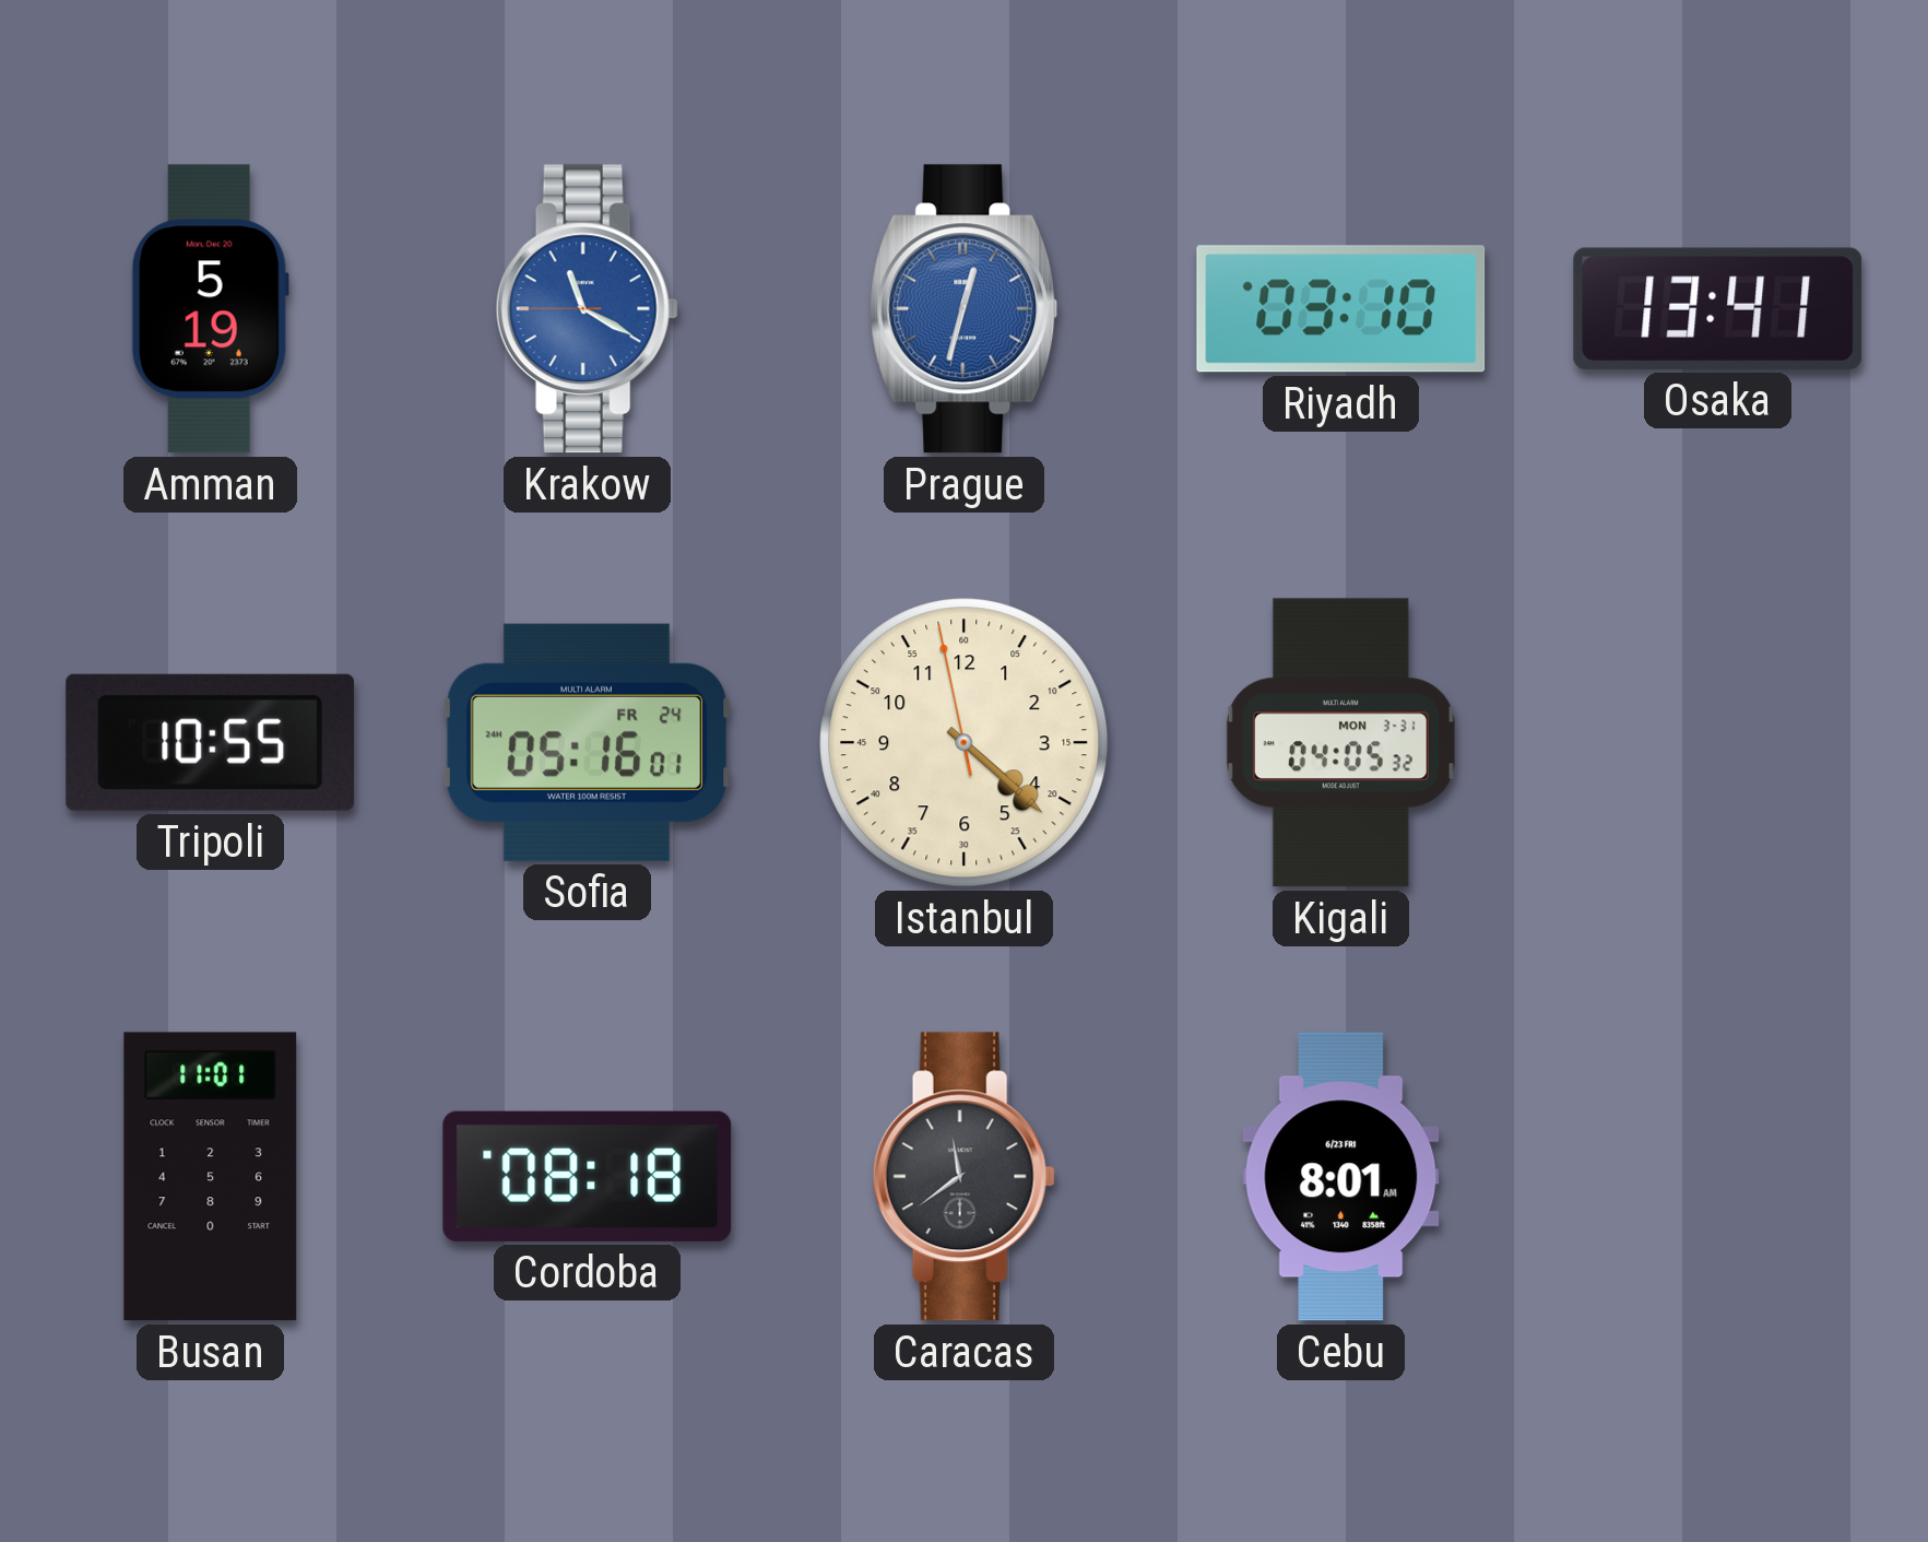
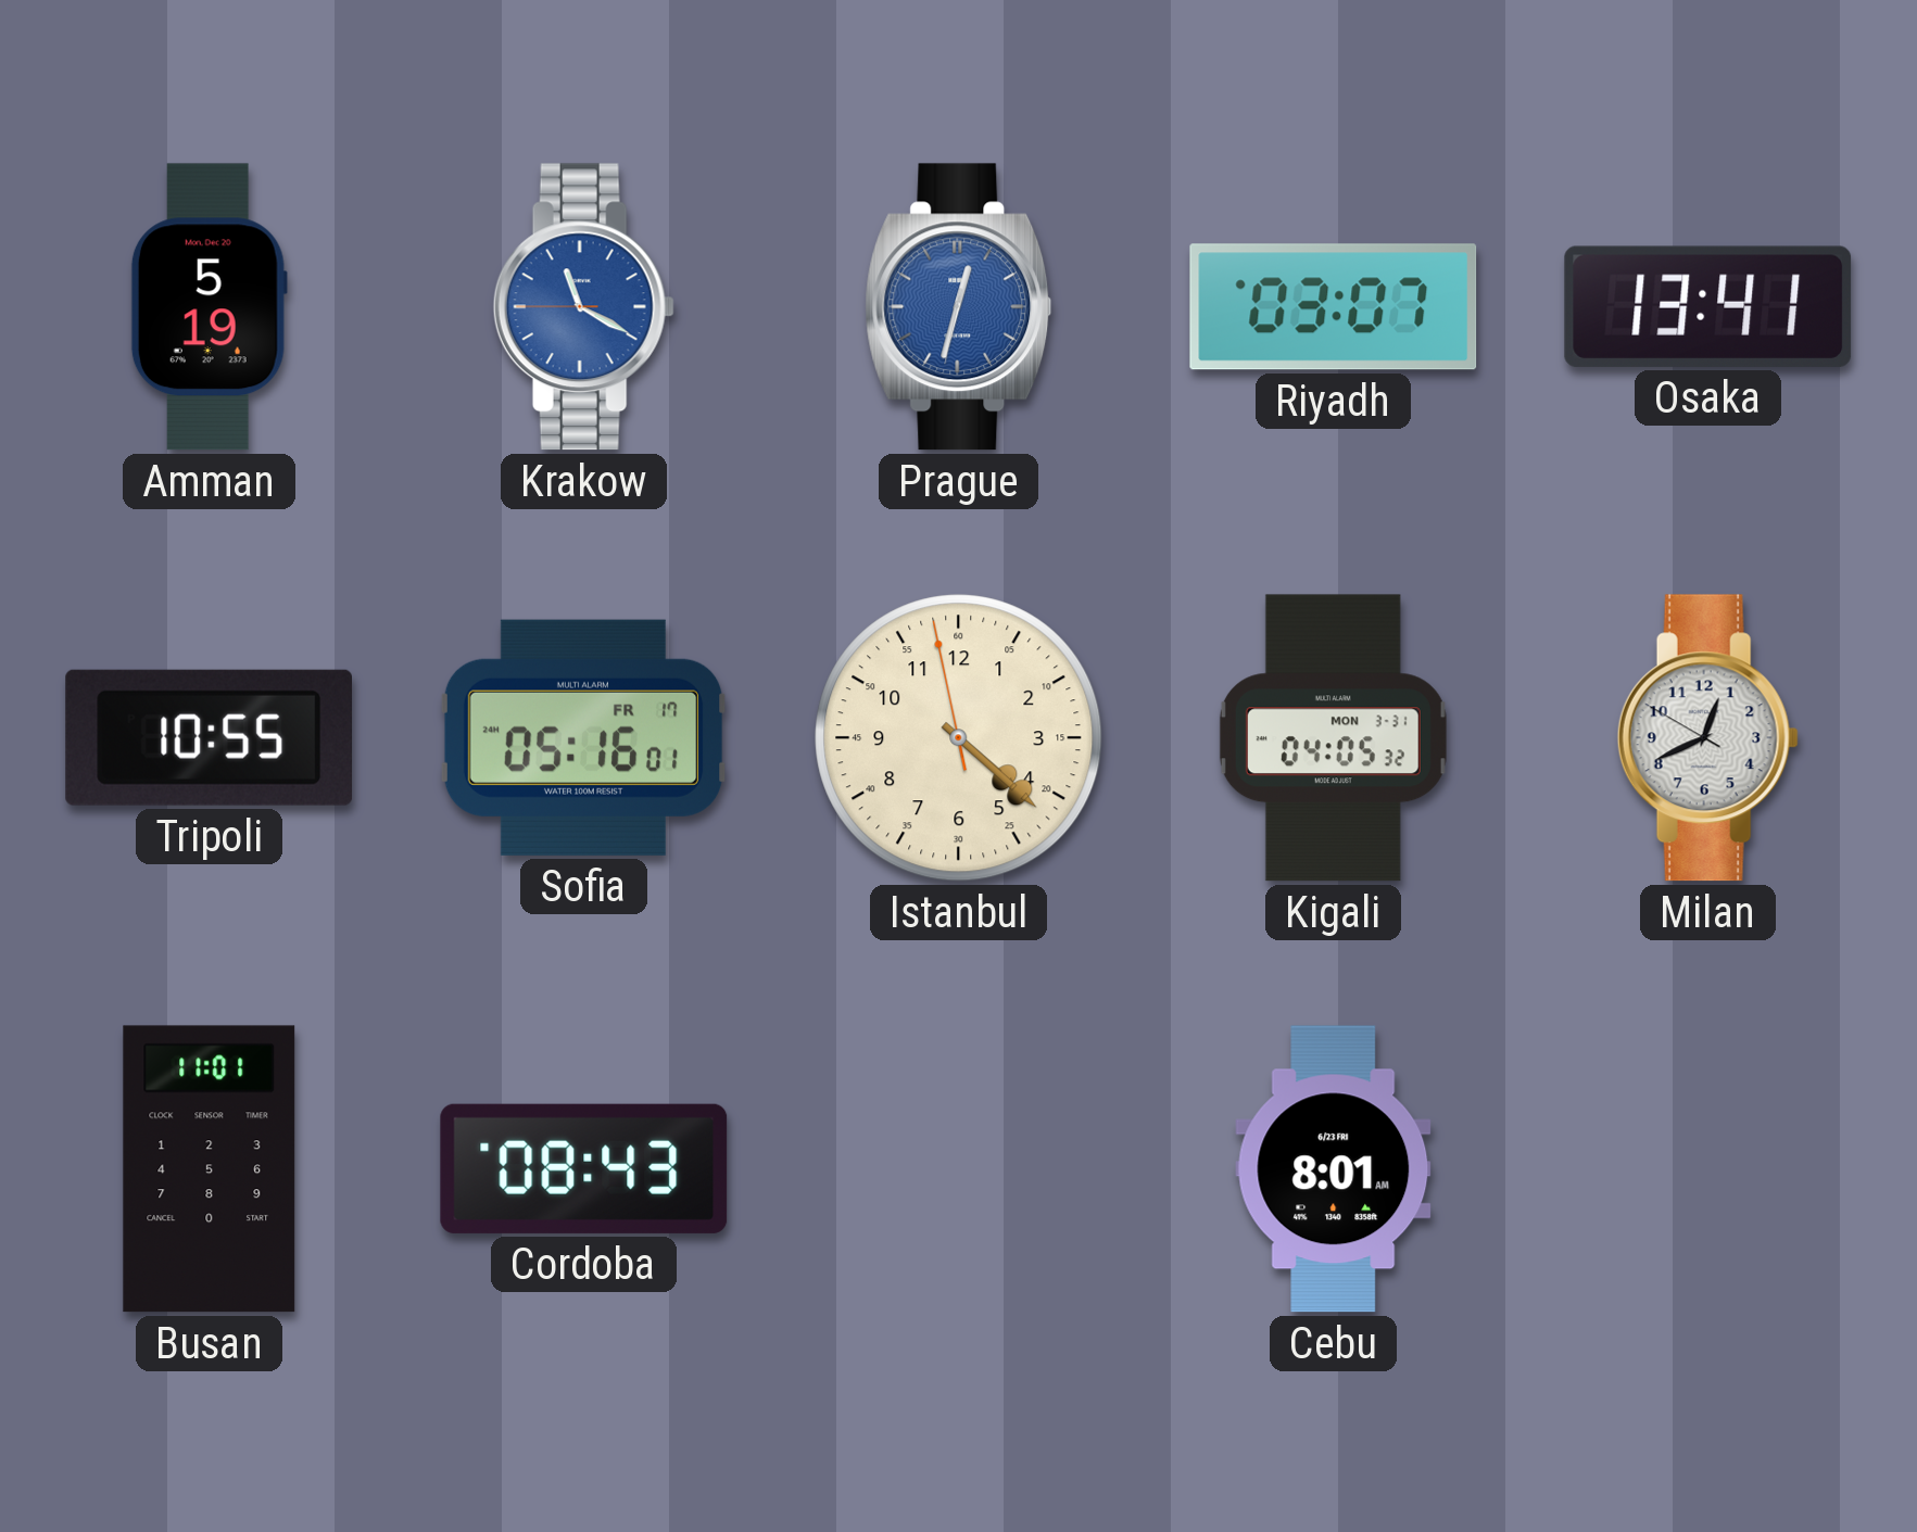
Riyadh: 03:10 -> 03:07 (1334, 307)
Sofia date: FR 24 -> FR 17 (583, 737)
Milan: none -> 12:40 (1707, 738)
Cordoba: 08:18 -> 08:43 (584, 1168)
Caracas: 11:39 -> none (963, 1177)
